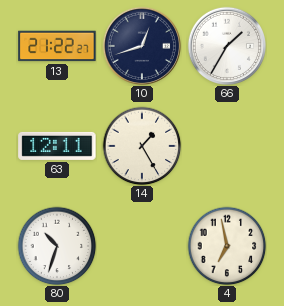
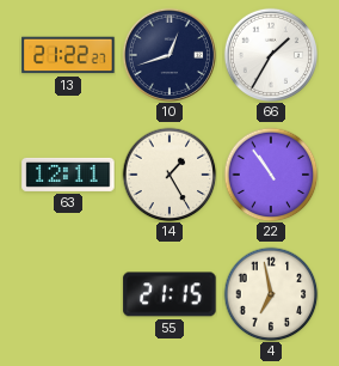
22: none -> 10:54 (271, 175)
80: 10:33 -> none (57, 246)
55: none -> 21:15 (169, 294)
